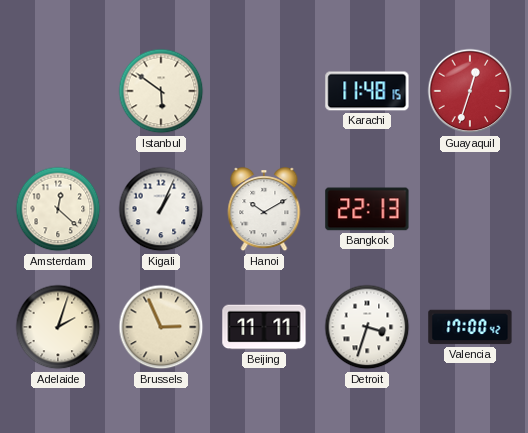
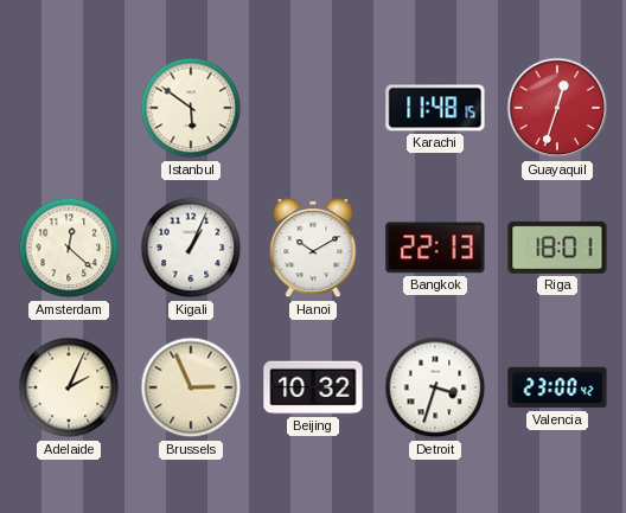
Riga: none -> 18:01 (557, 248)
Adelaide: 2:03 -> 2:04 (69, 387)
Beijing: 11:11 -> 10:32 (313, 387)
Valencia: 17:00 -> 23:00 (557, 387)
